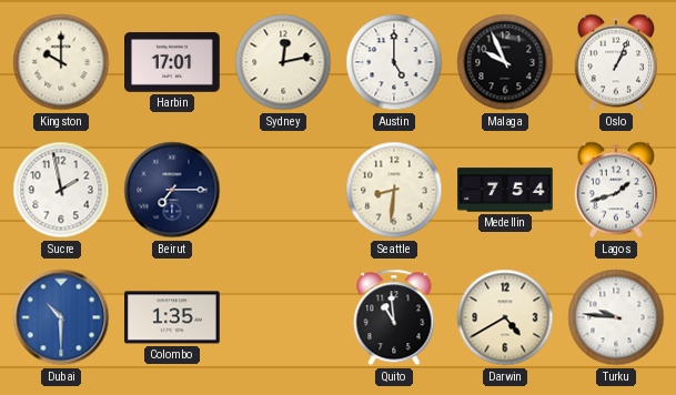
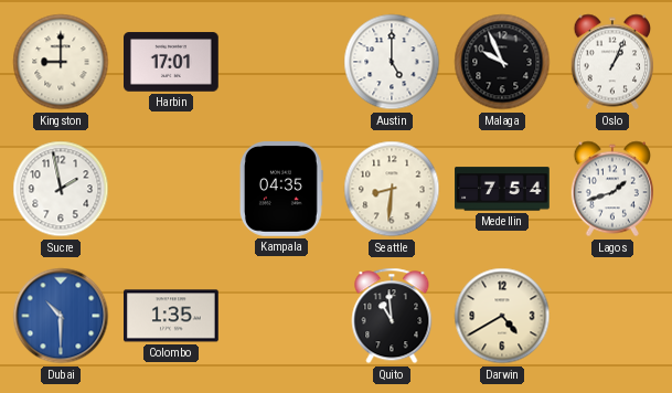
Kingston: 10:00 -> 9:00 (61, 62)
Sydney: 12:13 -> none (283, 62)
Beirut: 7:15 -> none (172, 190)
Kampala: none -> 04:35 (281, 190)
Turku: 9:46 -> none (616, 317)
